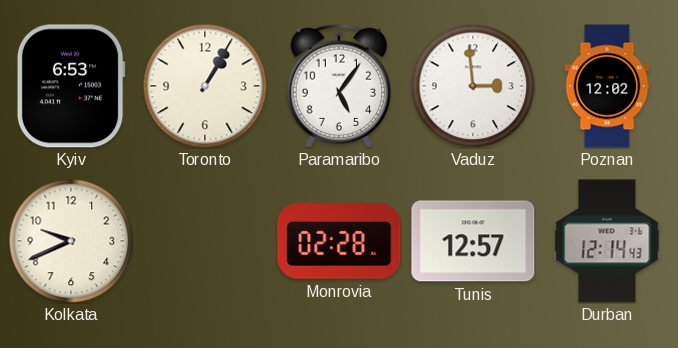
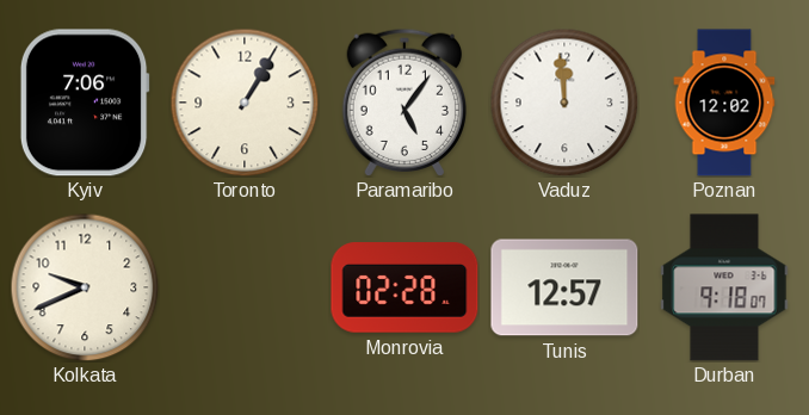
Kyiv: 6:53 -> 7:06 (85, 103)
Vaduz: 2:59 -> 11:59 (564, 103)
Durban: 12:14 -> 9:18 (724, 287)
